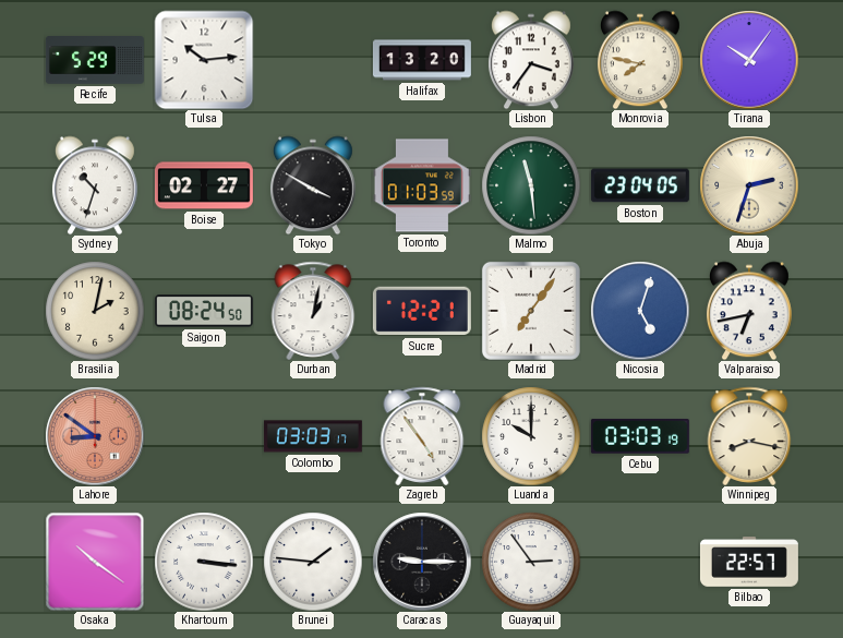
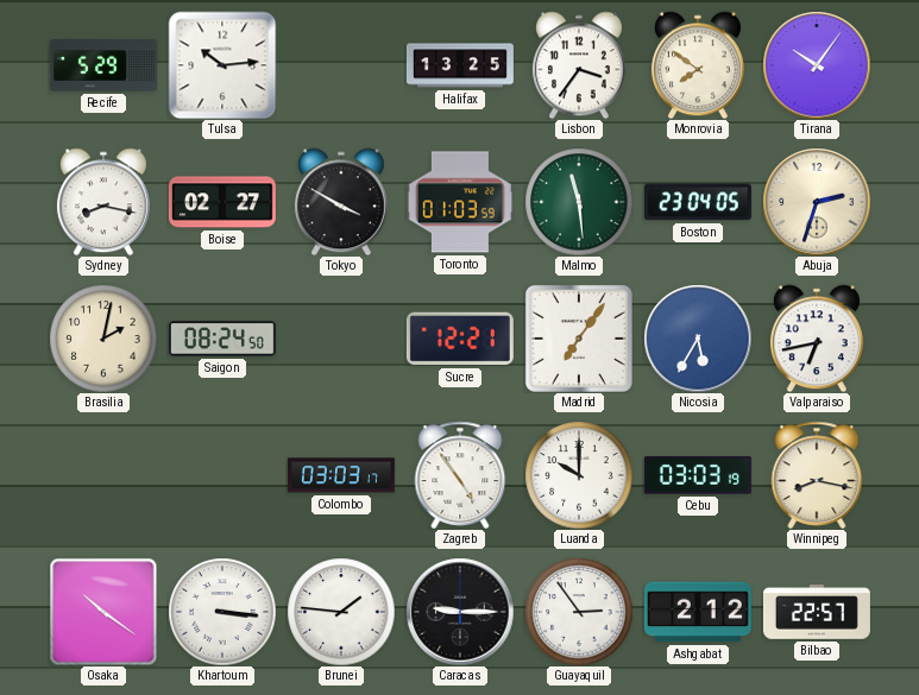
Halifax: 13:20 -> 13:25 (460, 65)
Monrovia: 7:47 -> 7:51 (698, 65)
Sydney: 10:33 -> 8:17 (103, 202)
Durban: 1:02 -> none (313, 311)
Nicosia: 5:03 -> 5:35 (698, 339)
Lahore: 8:51 -> none (95, 436)
Ashgabat: none -> 2:12 (698, 612)
